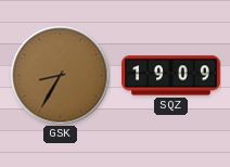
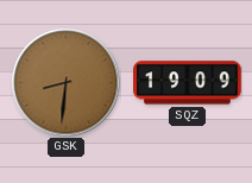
GSK: 8:35 -> 8:31 (65, 82)
